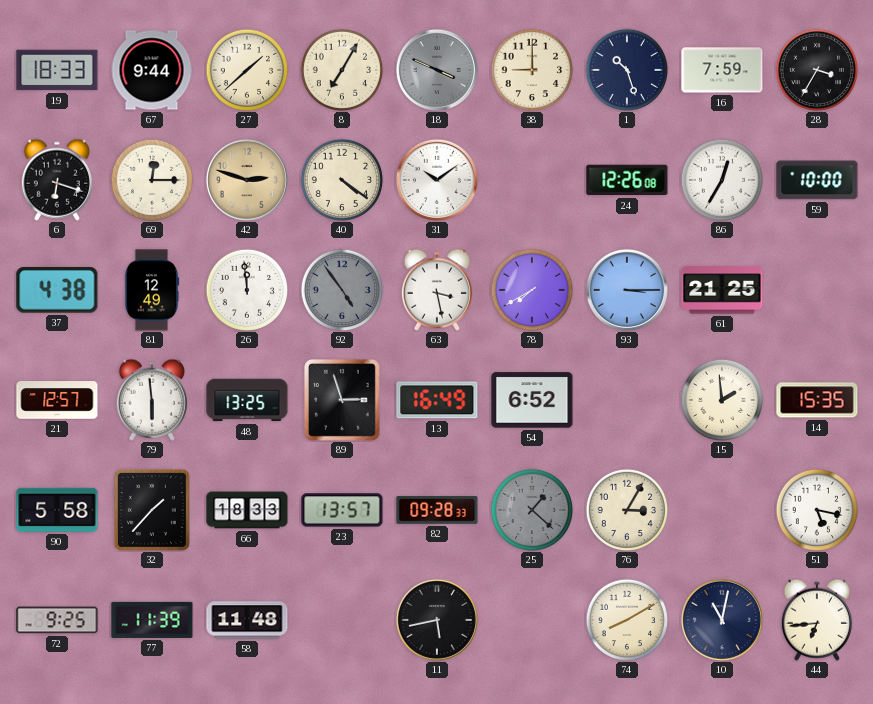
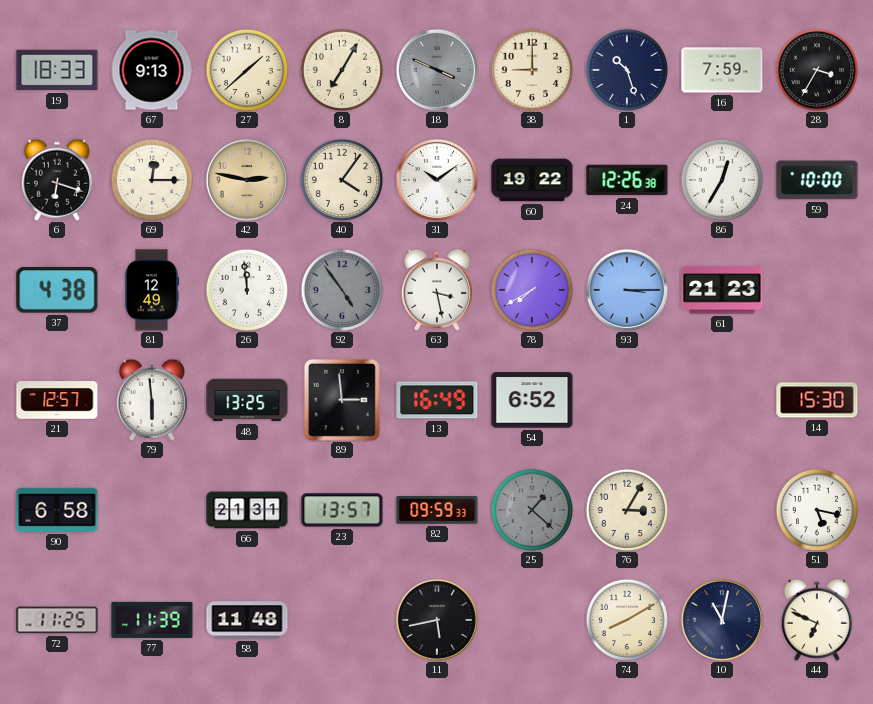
67: 9:44 -> 9:13 (152, 70)
42: 2:48 -> 2:47 (247, 180)
40: 4:21 -> 4:06 (341, 179)
60: none -> 19:22 (532, 180)
24: 12:26:08 -> 12:26:38 (627, 180)
61: 21:25 -> 21:23 (722, 290)
89: 2:57 -> 2:59 (342, 400)
15: 1:59 -> none (721, 399)
14: 15:35 -> 15:30 (817, 400)
90: 5:58 -> 6:58 (57, 510)
32: 1:37 -> none (152, 510)
66: 18:33 -> 21:31 (247, 510)
82: 09:28 -> 09:59 (437, 510)
72: 9:25 -> 11:25 (57, 620)
44: 6:44 -> 6:49 (817, 620)
